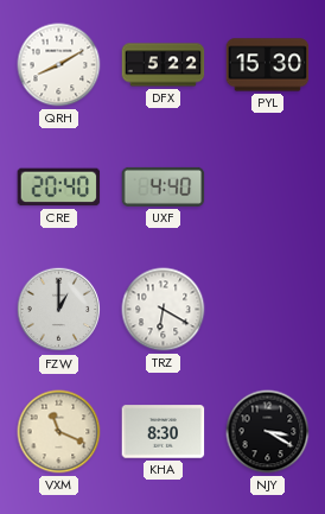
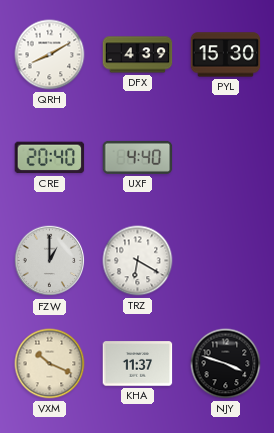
DFX: 5:22 -> 4:39 (138, 55)
VXM: 11:19 -> 10:19 (50, 364)
KHA: 8:30 -> 11:37 (138, 364)
NJY: 3:20 -> 3:48 (226, 364)
